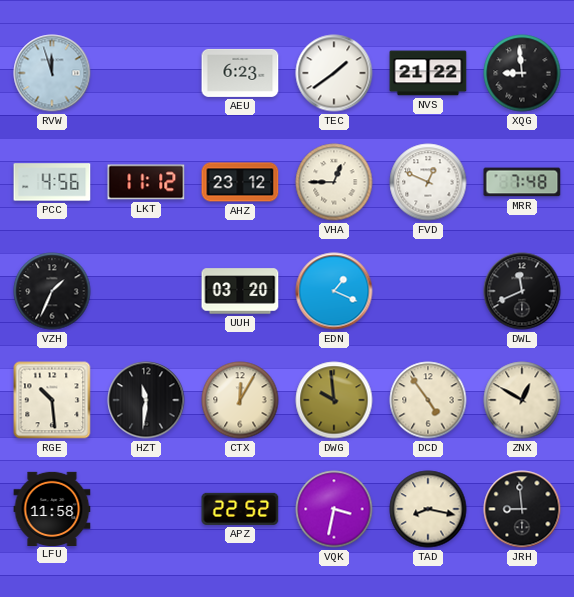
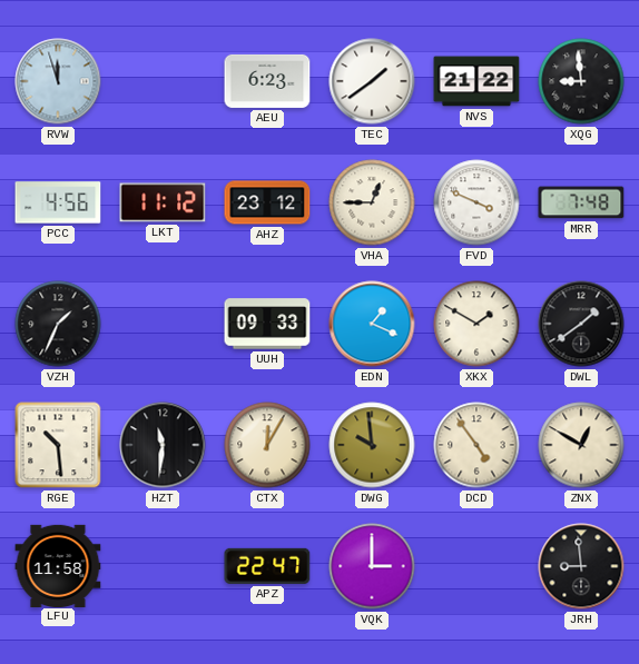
FVD: 12:49 -> 3:49 (476, 202)
UUH: 03:20 -> 09:33 (267, 324)
XKX: none -> 1:50 (476, 324)
DWL: 11:41 -> 1:39 (581, 324)
APZ: 22:52 -> 22:47 (267, 566)
VQK: 3:32 -> 3:00 (372, 566)
TAD: 8:17 -> none (428, 509)
